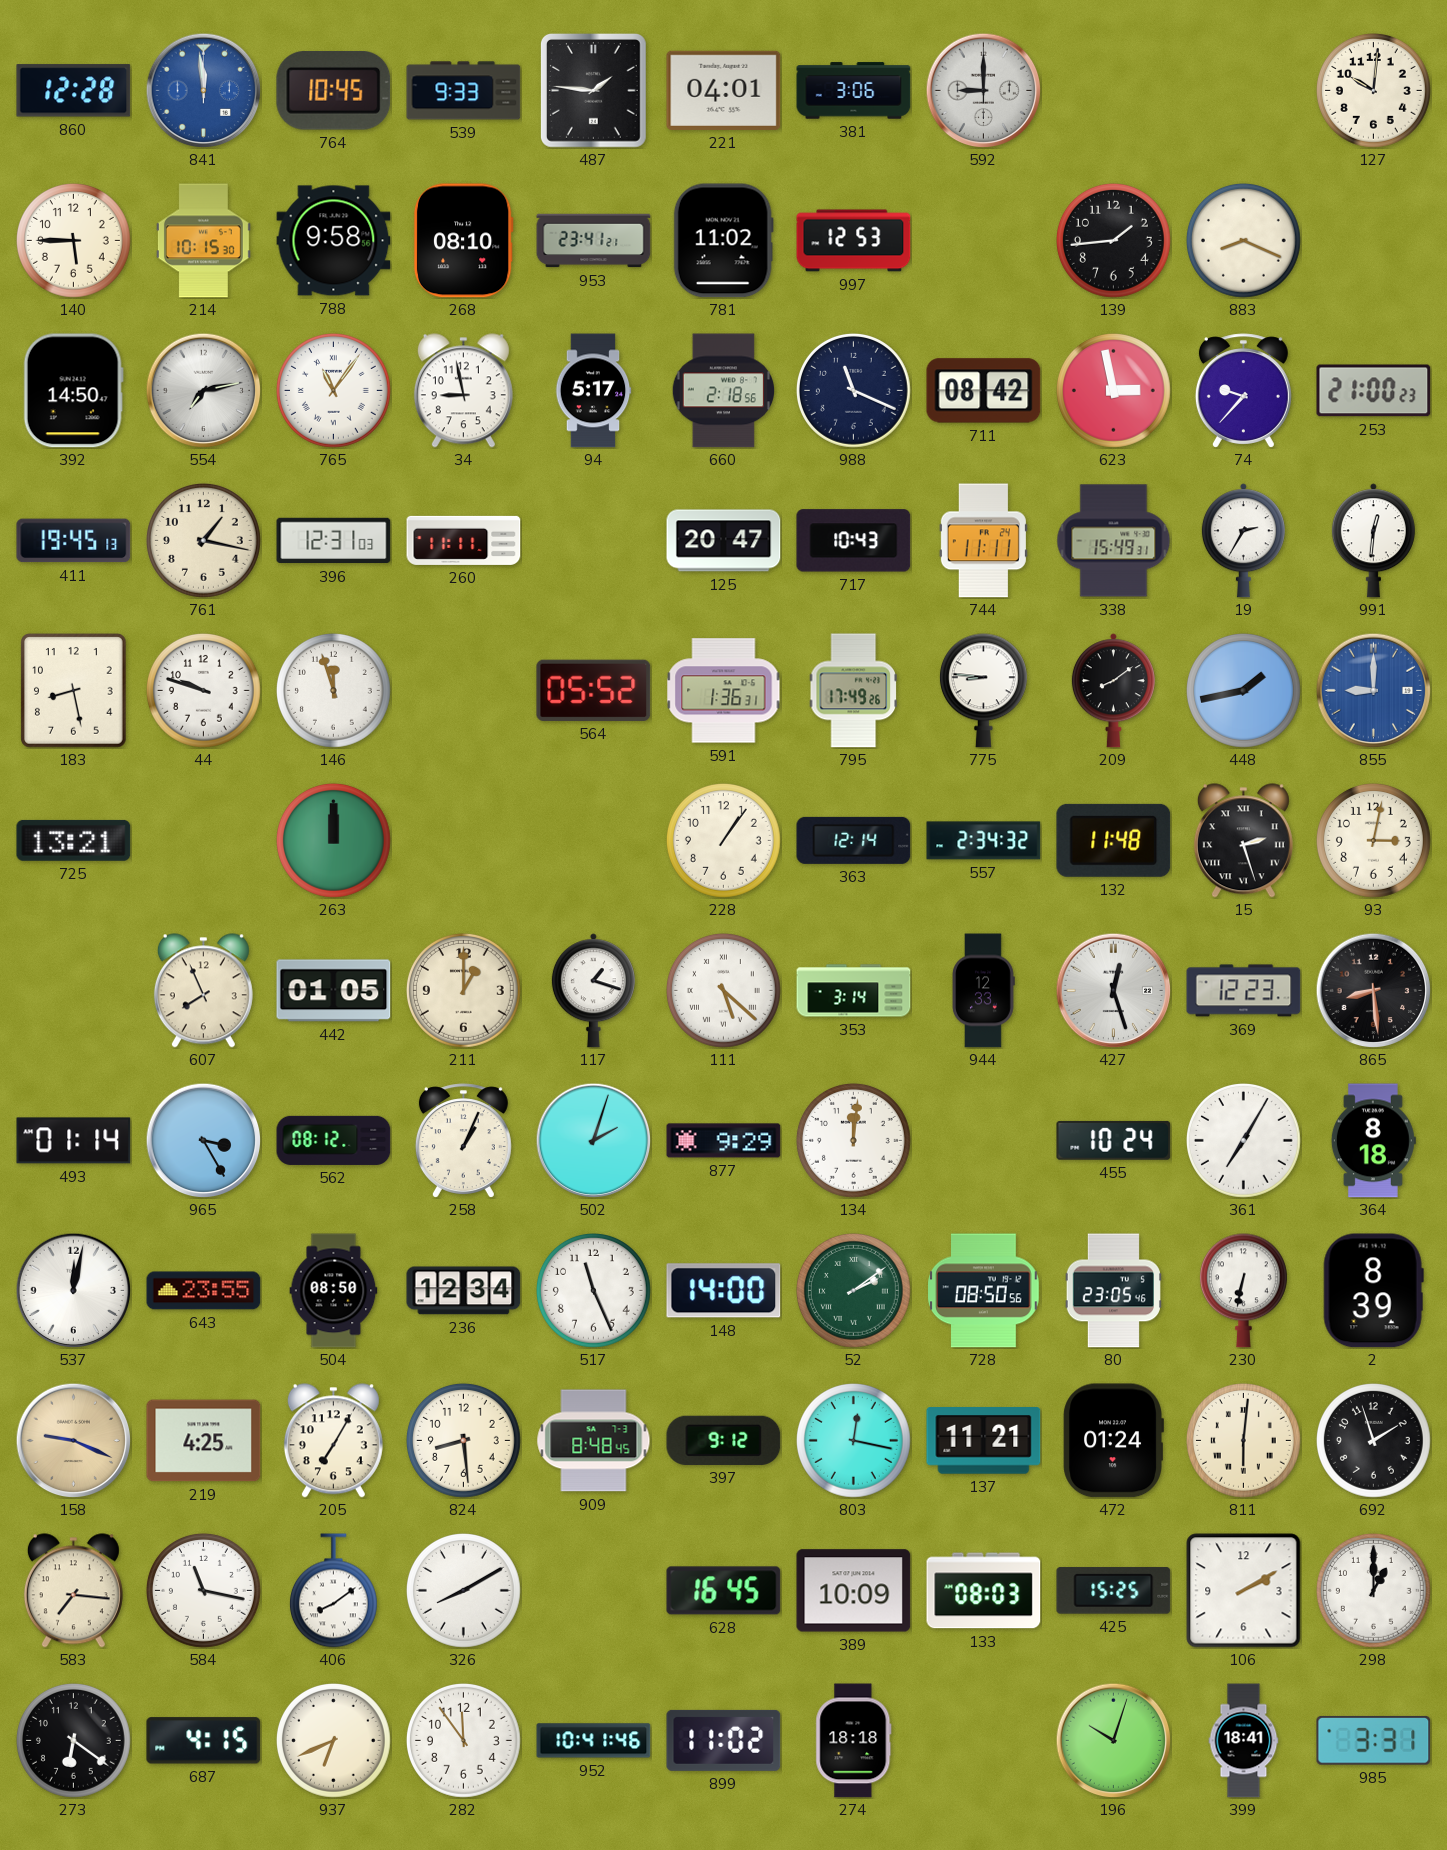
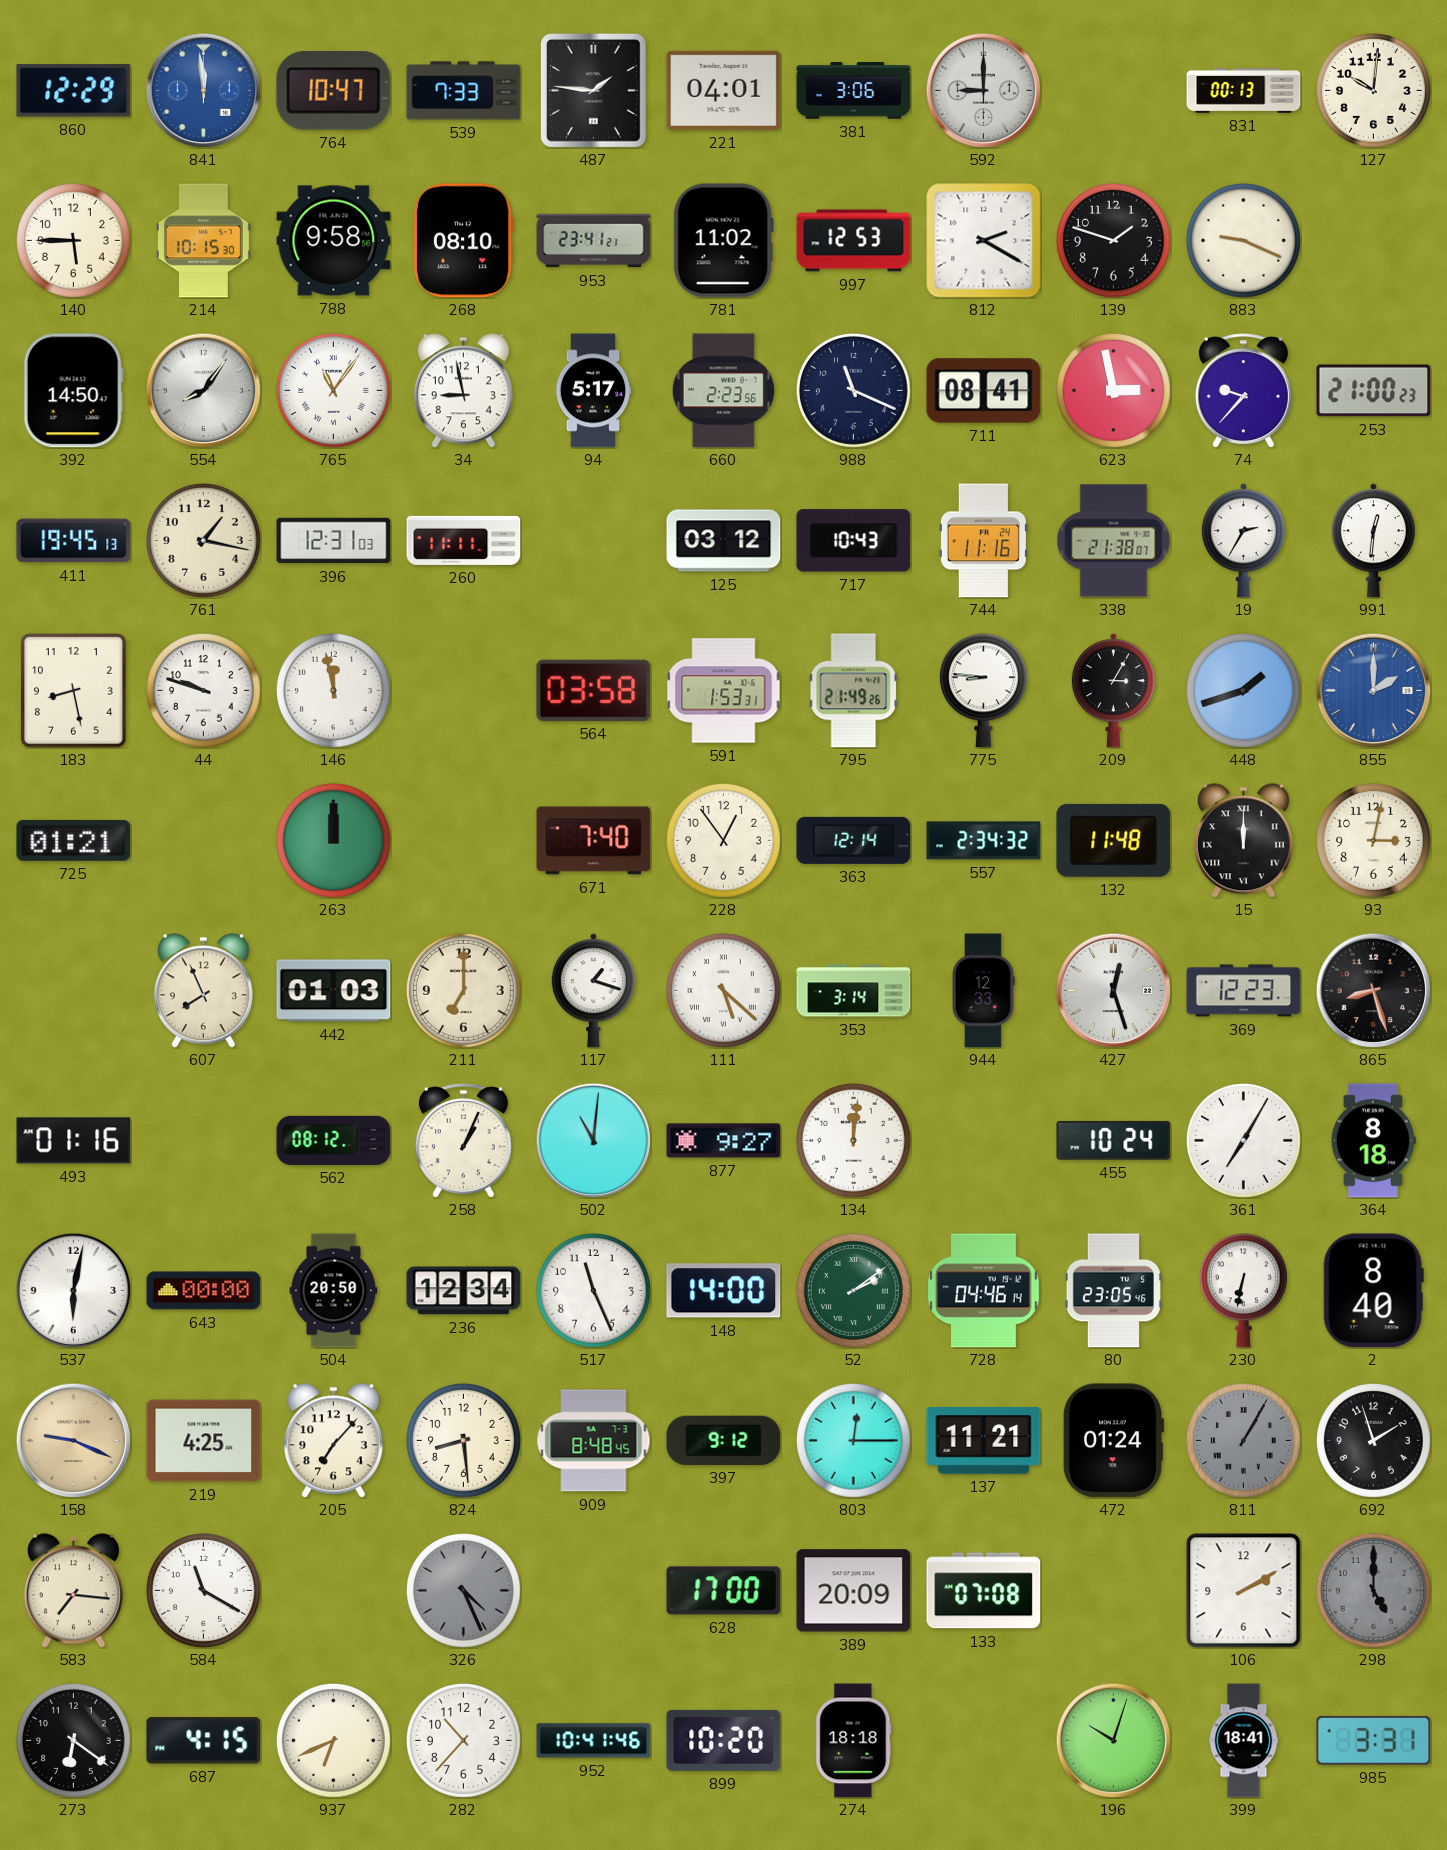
860: 12:28 -> 12:29 (74, 91)
764: 10:45 -> 10:47 (334, 91)
539: 9:33 -> 7:33 (464, 91)
831: none -> 00:13 (1244, 91)
812: none -> 2:20 (984, 241)
139: 1:44 -> 1:48 (1113, 240)
883: 8:19 -> 9:19 (1243, 240)
554: 7:13 -> 8:06 (203, 390)
660: 2:18 -> 2:23 (723, 391)
711: 08:42 -> 08:41 (984, 391)
125: 20:47 -> 03:12 (724, 541)
744: 11:11 -> 11:16 (983, 541)
338: 15:49 -> 21:38 (1114, 541)
146: 11:57 -> 11:58 (333, 690)
564: 05:52 -> 03:58 (594, 690)
591: 1:36 -> 1:53 (724, 691)
795: 17:49 -> 21:49 (853, 691)
209: 8:09 -> 3:05 (1113, 691)
448: 1:43 -> 1:42 (1243, 690)
855: 9:00 -> 2:00 (1373, 690)
725: 13:21 -> 01:21 (74, 840)
671: none -> 7:40 (594, 841)
228: 1:06 -> 12:54 (723, 840)
15: 2:27 -> 12:00 (1243, 841)
442: 01:05 -> 01:03 (334, 991)
211: 1:00 -> 7:00 (463, 990)
865: 8:29 -> 8:27 (1373, 990)
493: 01:14 -> 01:16 (74, 1141)
965: 3:25 -> none (203, 1140)
502: 2:03 -> 11:01 (593, 1140)
877: 9:29 -> 9:27 (724, 1141)
537: 12:02 -> 6:02 (73, 1290)
643: 23:55 -> 00:00 (204, 1291)
504: 08:50 -> 20:50 (334, 1291)
728: 08:50 -> 04:46 (984, 1291)
2: 8:39 -> 8:40 (1373, 1291)
205: 7:05 -> 7:07 (333, 1441)
803: 12:17 -> 12:15 (853, 1440)
811: 6:01 -> 1:05 (1243, 1440)
811 dial: cream -> grey (1243, 1440)
584: 11:17 -> 11:20 (203, 1590)
406: 8:09 -> none (333, 1591)
326: 8:10 -> 4:26 (463, 1590)
326 dial: white -> grey (463, 1590)
628: 16:45 -> 17:00 (724, 1591)
389: 10:09 -> 20:09 (854, 1591)
133: 08:03 -> 07:08 (984, 1591)
425: 15:25 -> none (1114, 1591)
298: 1:00 -> 5:00 (1373, 1590)
298 dial: white -> grey (1373, 1590)
282: 11:54 -> 10:37 (463, 1740)
899: 11:02 -> 10:20 (724, 1740)
